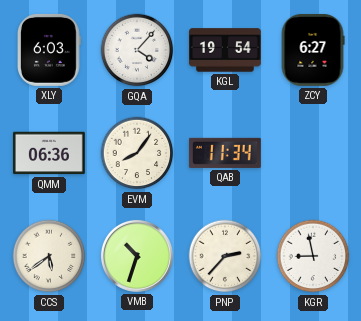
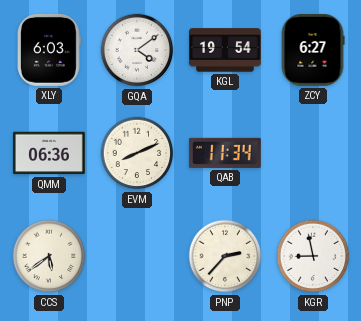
GQA: 4:07 -> 4:09 (137, 50)
EVM: 8:06 -> 8:11 (137, 153)
VMB: 10:33 -> none (137, 256)
